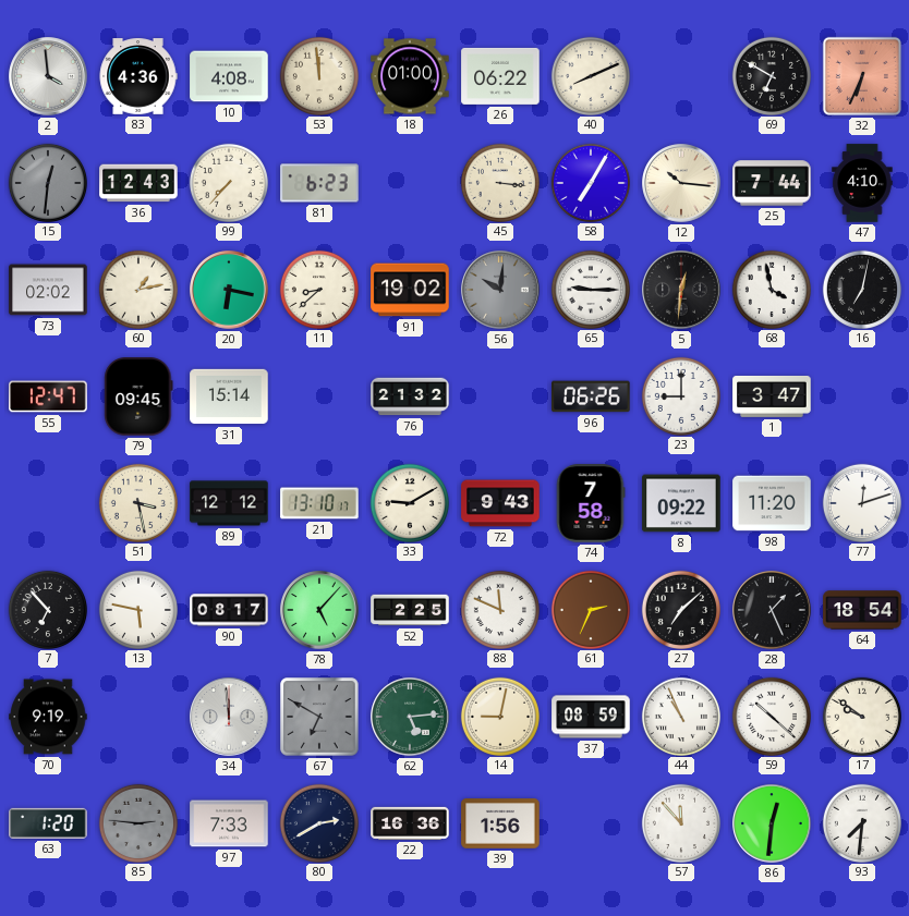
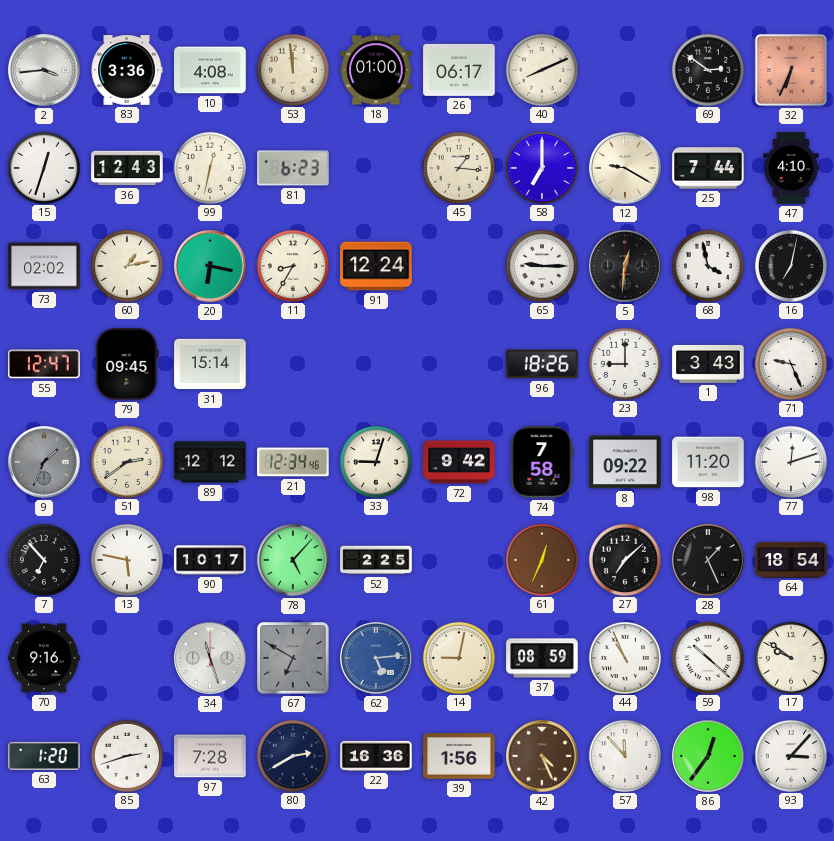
2: 3:59 -> 3:44 (44, 70)
83: 4:36 -> 3:36 (127, 70)
26: 06:22 -> 06:17 (459, 70)
69: 6:50 -> 2:51 (707, 69)
15: 12:31 -> 12:33 (43, 167)
15 dial: grey -> white (43, 167)
99: 7:37 -> 12:32 (209, 167)
45: 3:16 -> 1:16 (458, 167)
58: 7:05 -> 7:00 (541, 167)
12: 10:16 -> 9:20 (625, 168)
11: 8:38 -> 8:35 (292, 265)
91: 19:02 -> 12:24 (376, 266)
56: 10:01 -> none (500, 290)
76: 21:32 -> none (410, 396)
96: 06:26 -> 18:26 (542, 364)
1: 3:47 -> 3:43 (708, 364)
71: none -> 9:26 (790, 363)
9: none -> 1:34 (44, 462)
51: 3:28 -> 2:39 (126, 461)
21: 13:10 -> 12:34 (293, 462)
33: 9:10 -> 9:03 (375, 461)
72: 9:43 -> 9:42 (459, 462)
90: 08:17 -> 10:17 (210, 560)
88: 11:49 -> none (499, 609)
61: 2:34 -> 12:34 (541, 559)
70: 9:19 -> 9:16 (44, 658)
34: 11:59 -> 11:27 (210, 658)
62 dial: green -> blue (376, 658)
85: 2:46 -> 2:42 (126, 755)
85 dial: grey -> white (126, 755)
97: 7:33 -> 7:28 (210, 756)
42: none -> 4:26 (542, 756)
86: 12:31 -> 12:36 (708, 756)
93: 7:31 -> 3:07 (790, 755)
